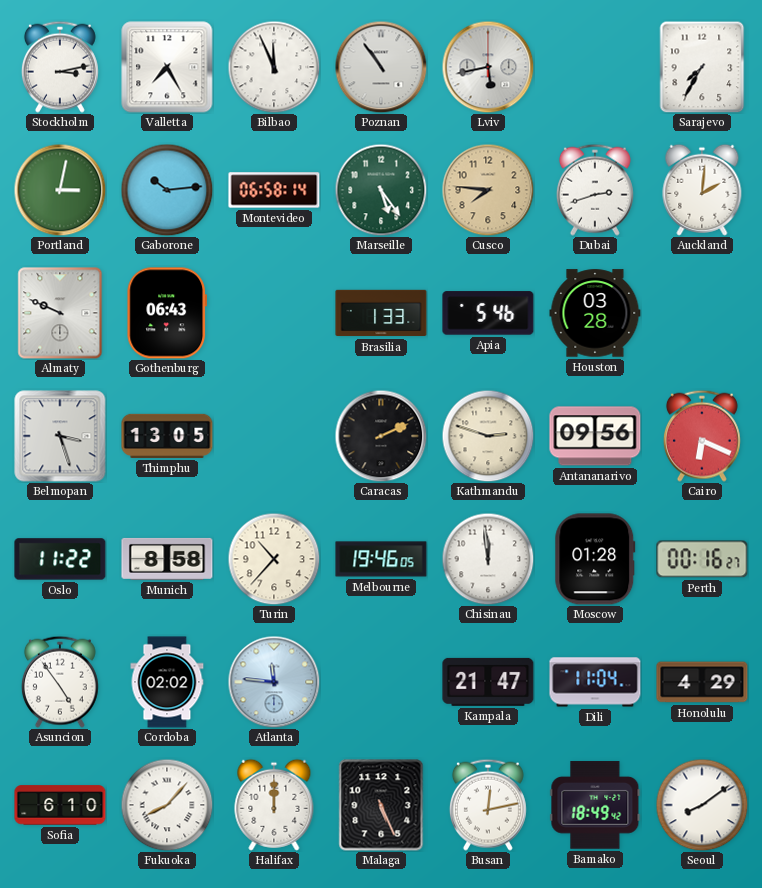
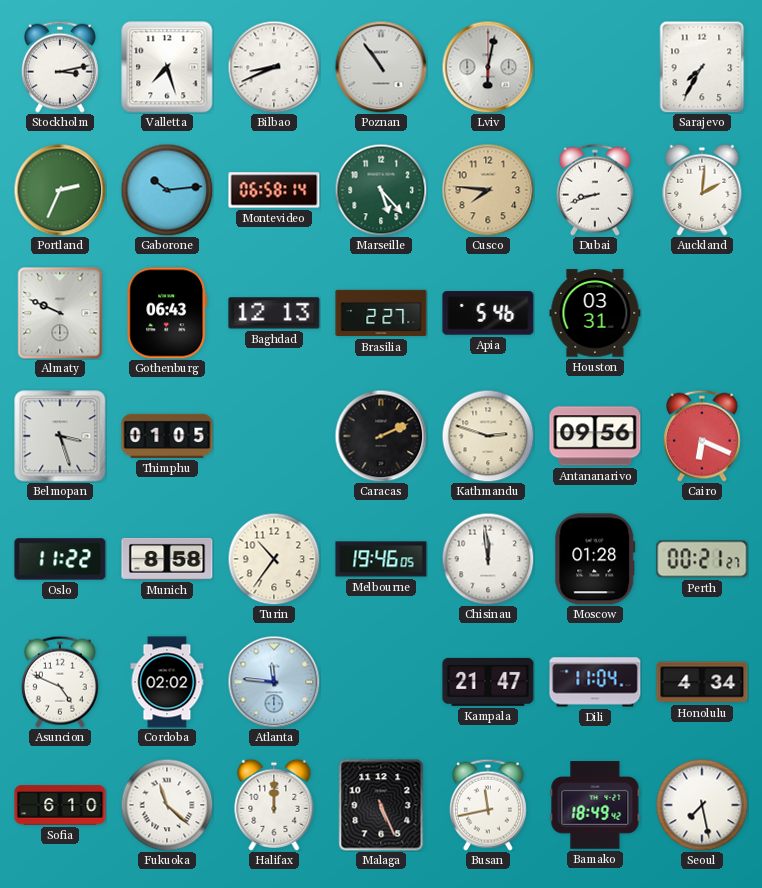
Valletta: 7:25 -> 7:27 (167, 67)
Bilbao: 11:56 -> 8:41 (274, 67)
Lviv: 5:43 -> 6:02 (488, 67)
Portland: 3:02 -> 2:34 (60, 190)
Marseille: 5:24 -> 5:23 (381, 190)
Dubai: 2:42 -> 8:42 (595, 190)
Baghdad: none -> 12:13 (274, 313)
Brasilia: 1:33 -> 2:27 (381, 313)
Houston: 03:28 -> 03:31 (595, 313)
Thimphu: 13:05 -> 01:05 (167, 436)
Turin: 10:37 -> 10:36 (274, 559)
Perth: 00:16 -> 00:21 (702, 559)
Asuncion: 4:54 -> 4:49 (60, 682)
Honolulu: 4:29 -> 4:34 (702, 682)
Fukuoka: 8:07 -> 11:22 (167, 805)
Busan: 12:13 -> 11:43 (488, 805)
Seoul: 8:09 -> 7:28 (702, 805)
